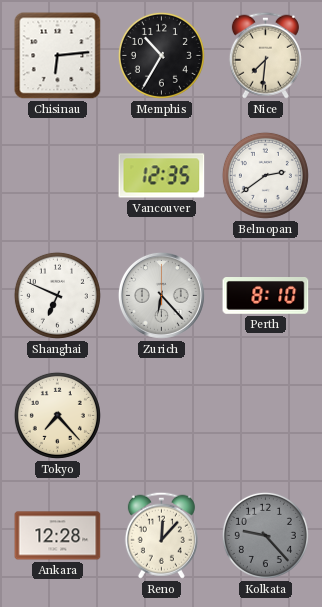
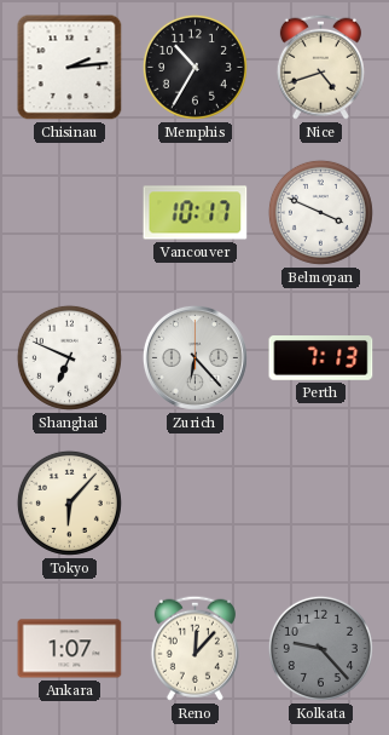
Chisinau: 6:14 -> 2:14 (70, 68)
Nice: 7:31 -> 4:42 (320, 67)
Vancouver: 12:35 -> 10:17 (196, 213)
Belmopan: 2:39 -> 3:49 (320, 212)
Perth: 8:10 -> 7:13 (321, 358)
Tokyo: 7:23 -> 6:07 (69, 503)
Ankara: 12:28 -> 1:07 (70, 649)
